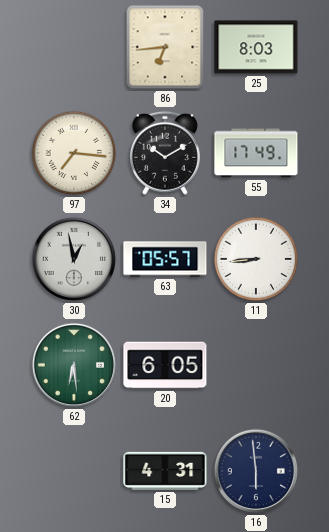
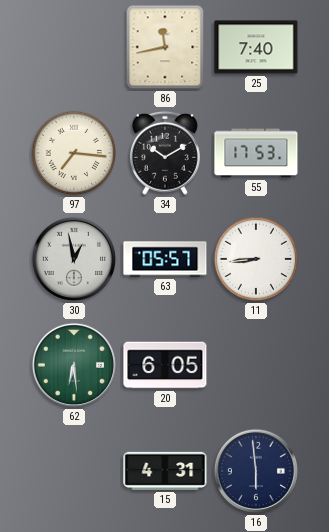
86: 6:44 -> 11:43 (165, 47)
25: 8:03 -> 7:40 (256, 47)
55: 17:49 -> 17:53 (256, 153)
